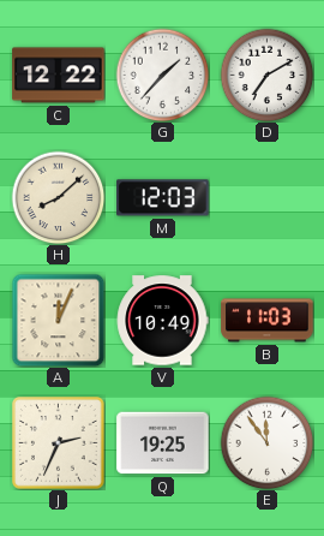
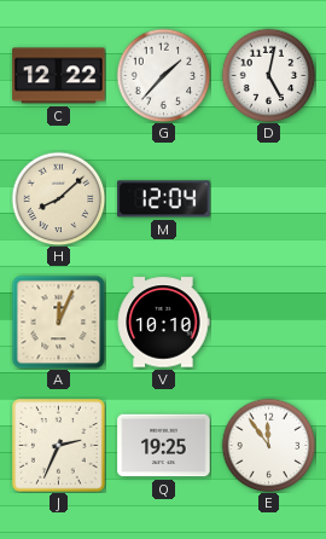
D: 7:10 -> 5:02 (268, 75)
M: 12:03 -> 12:04 (164, 199)
V: 10:49 -> 10:10 (163, 323)
B: 11:03 -> none (268, 321)
